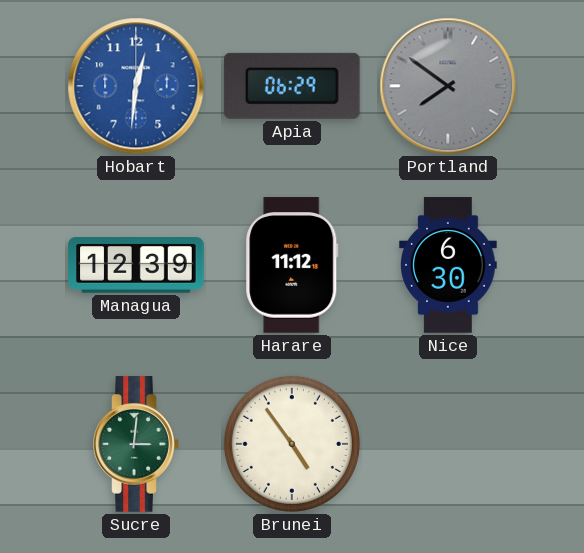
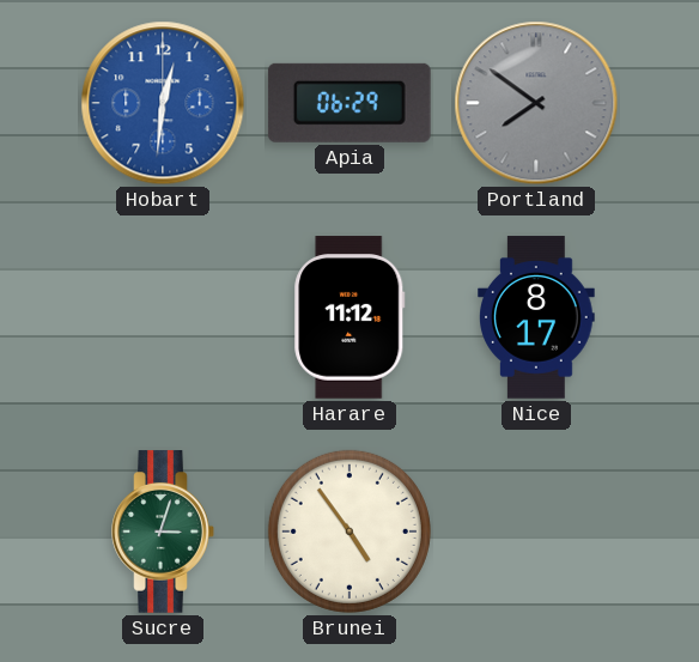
Managua: 12:39 -> none (136, 265)
Nice: 6:30 -> 8:17 (536, 317)
Sucre: 3:01 -> 3:03 (163, 532)
